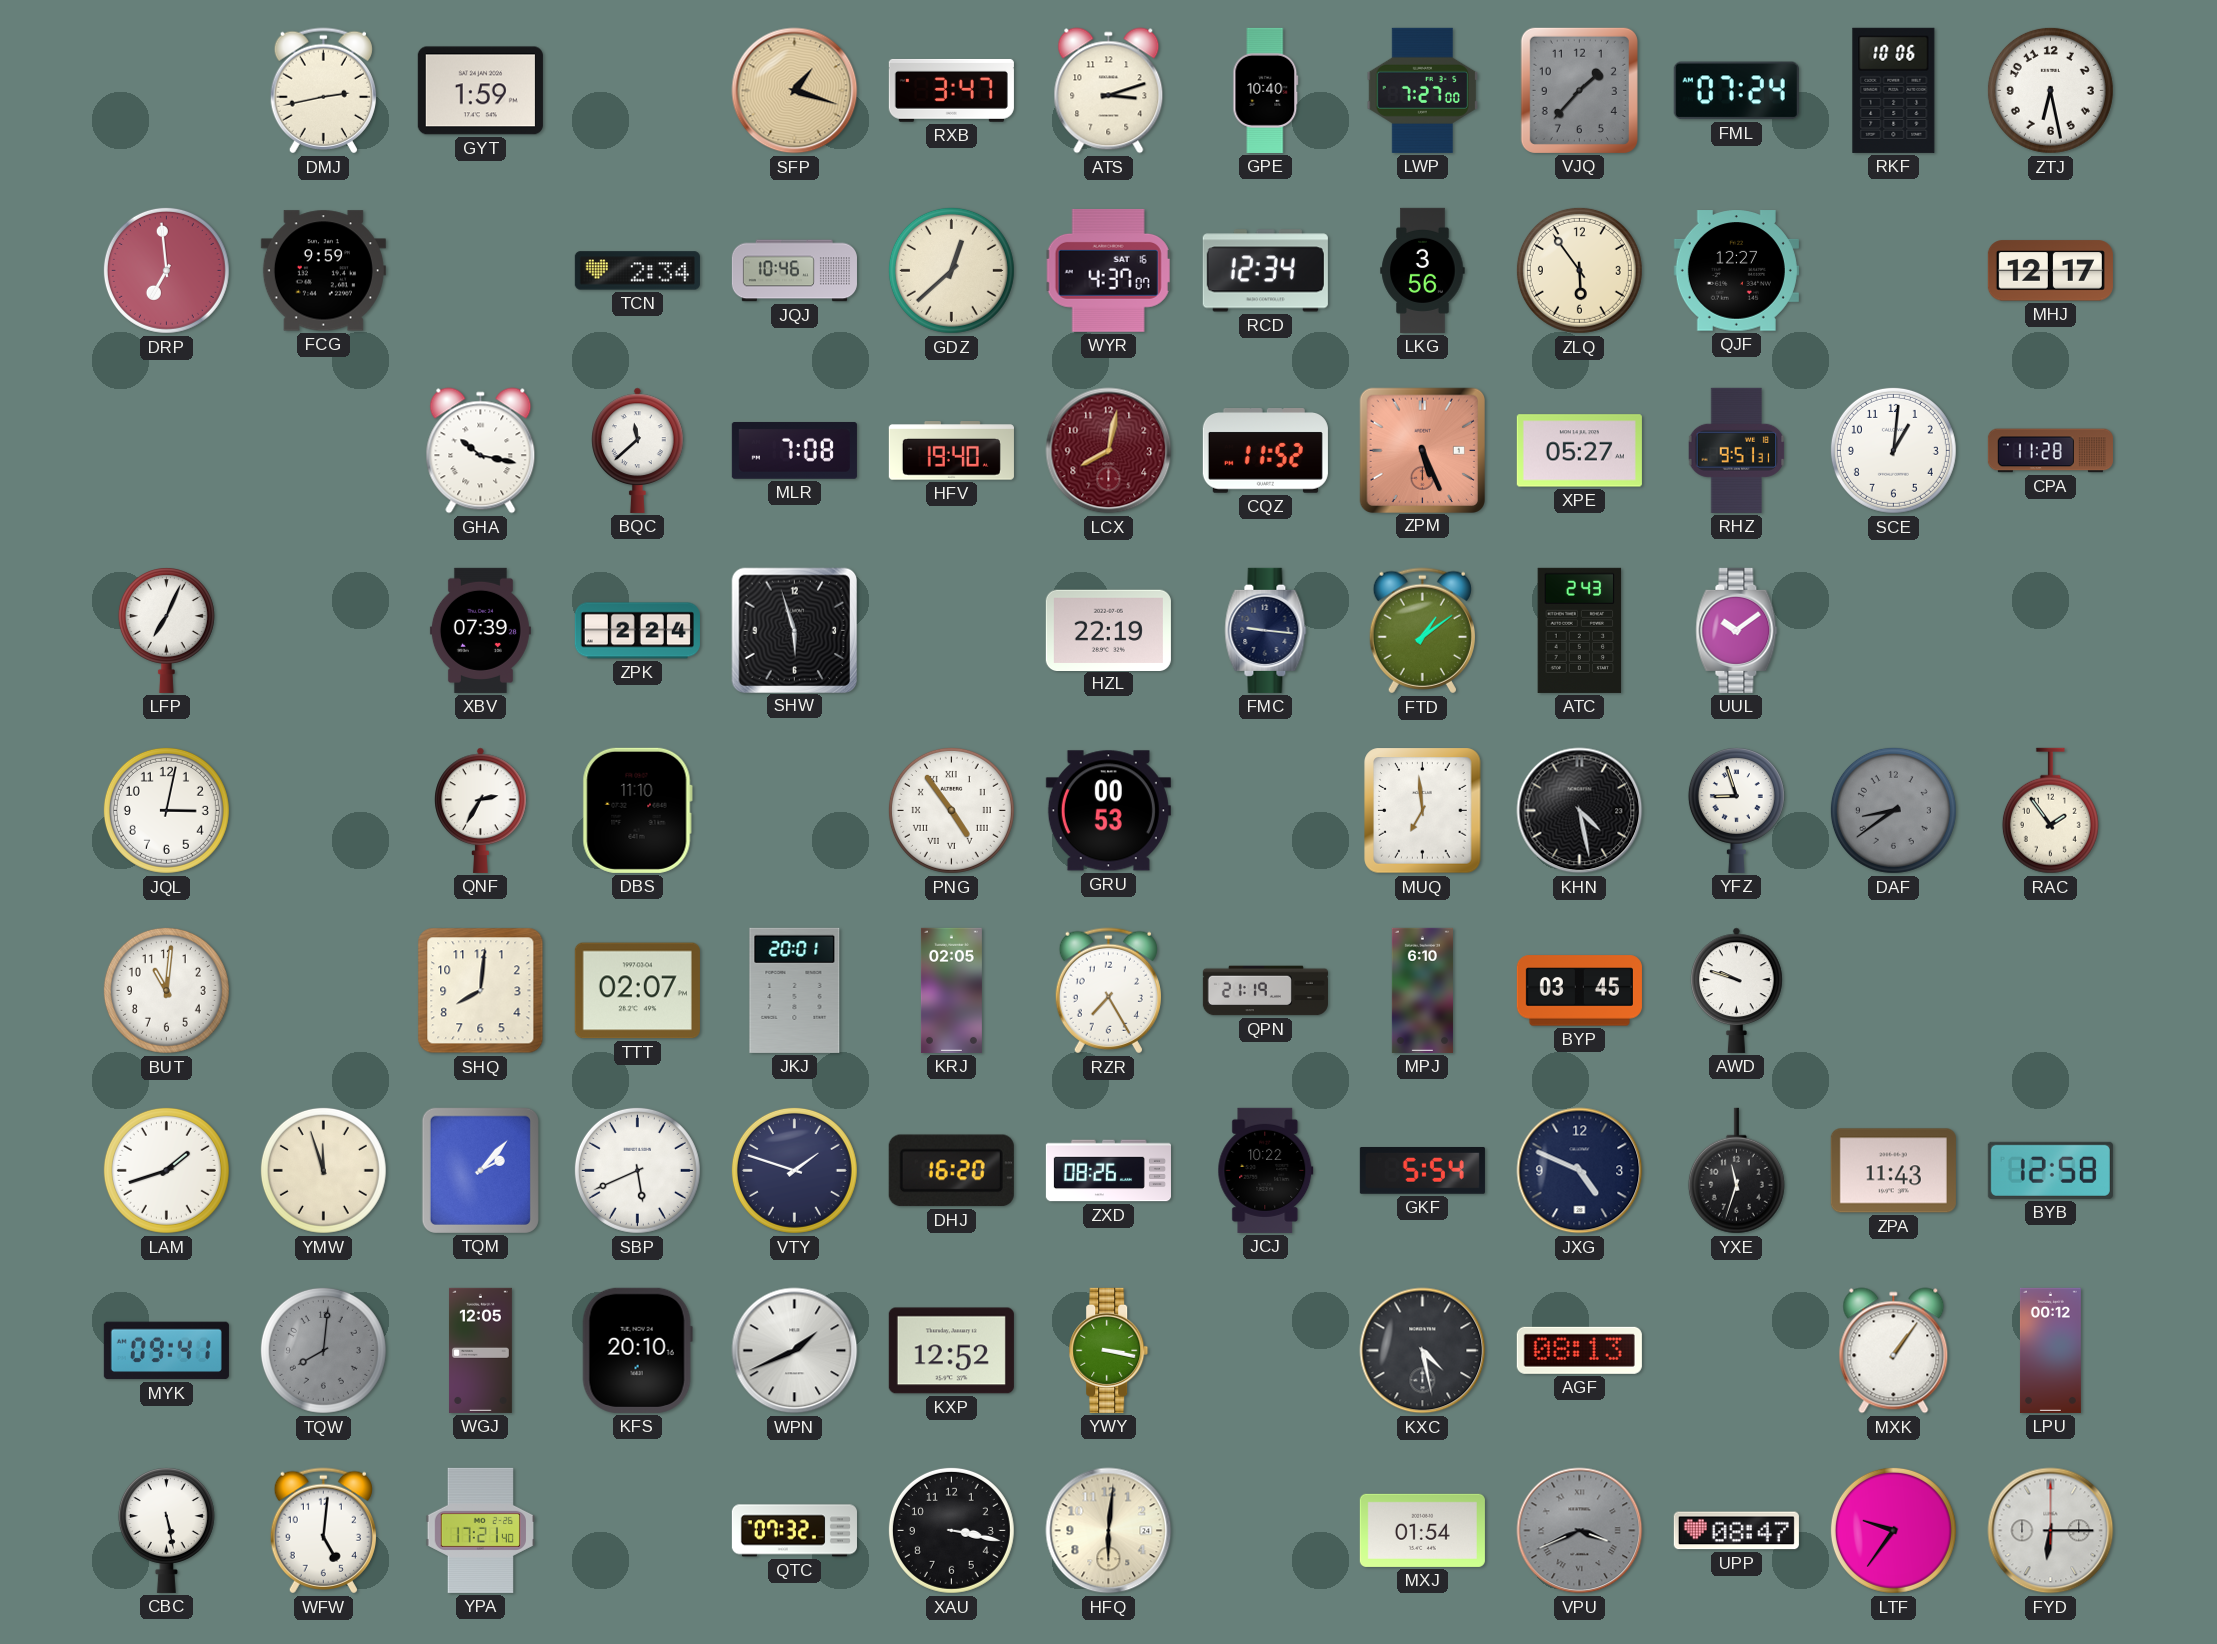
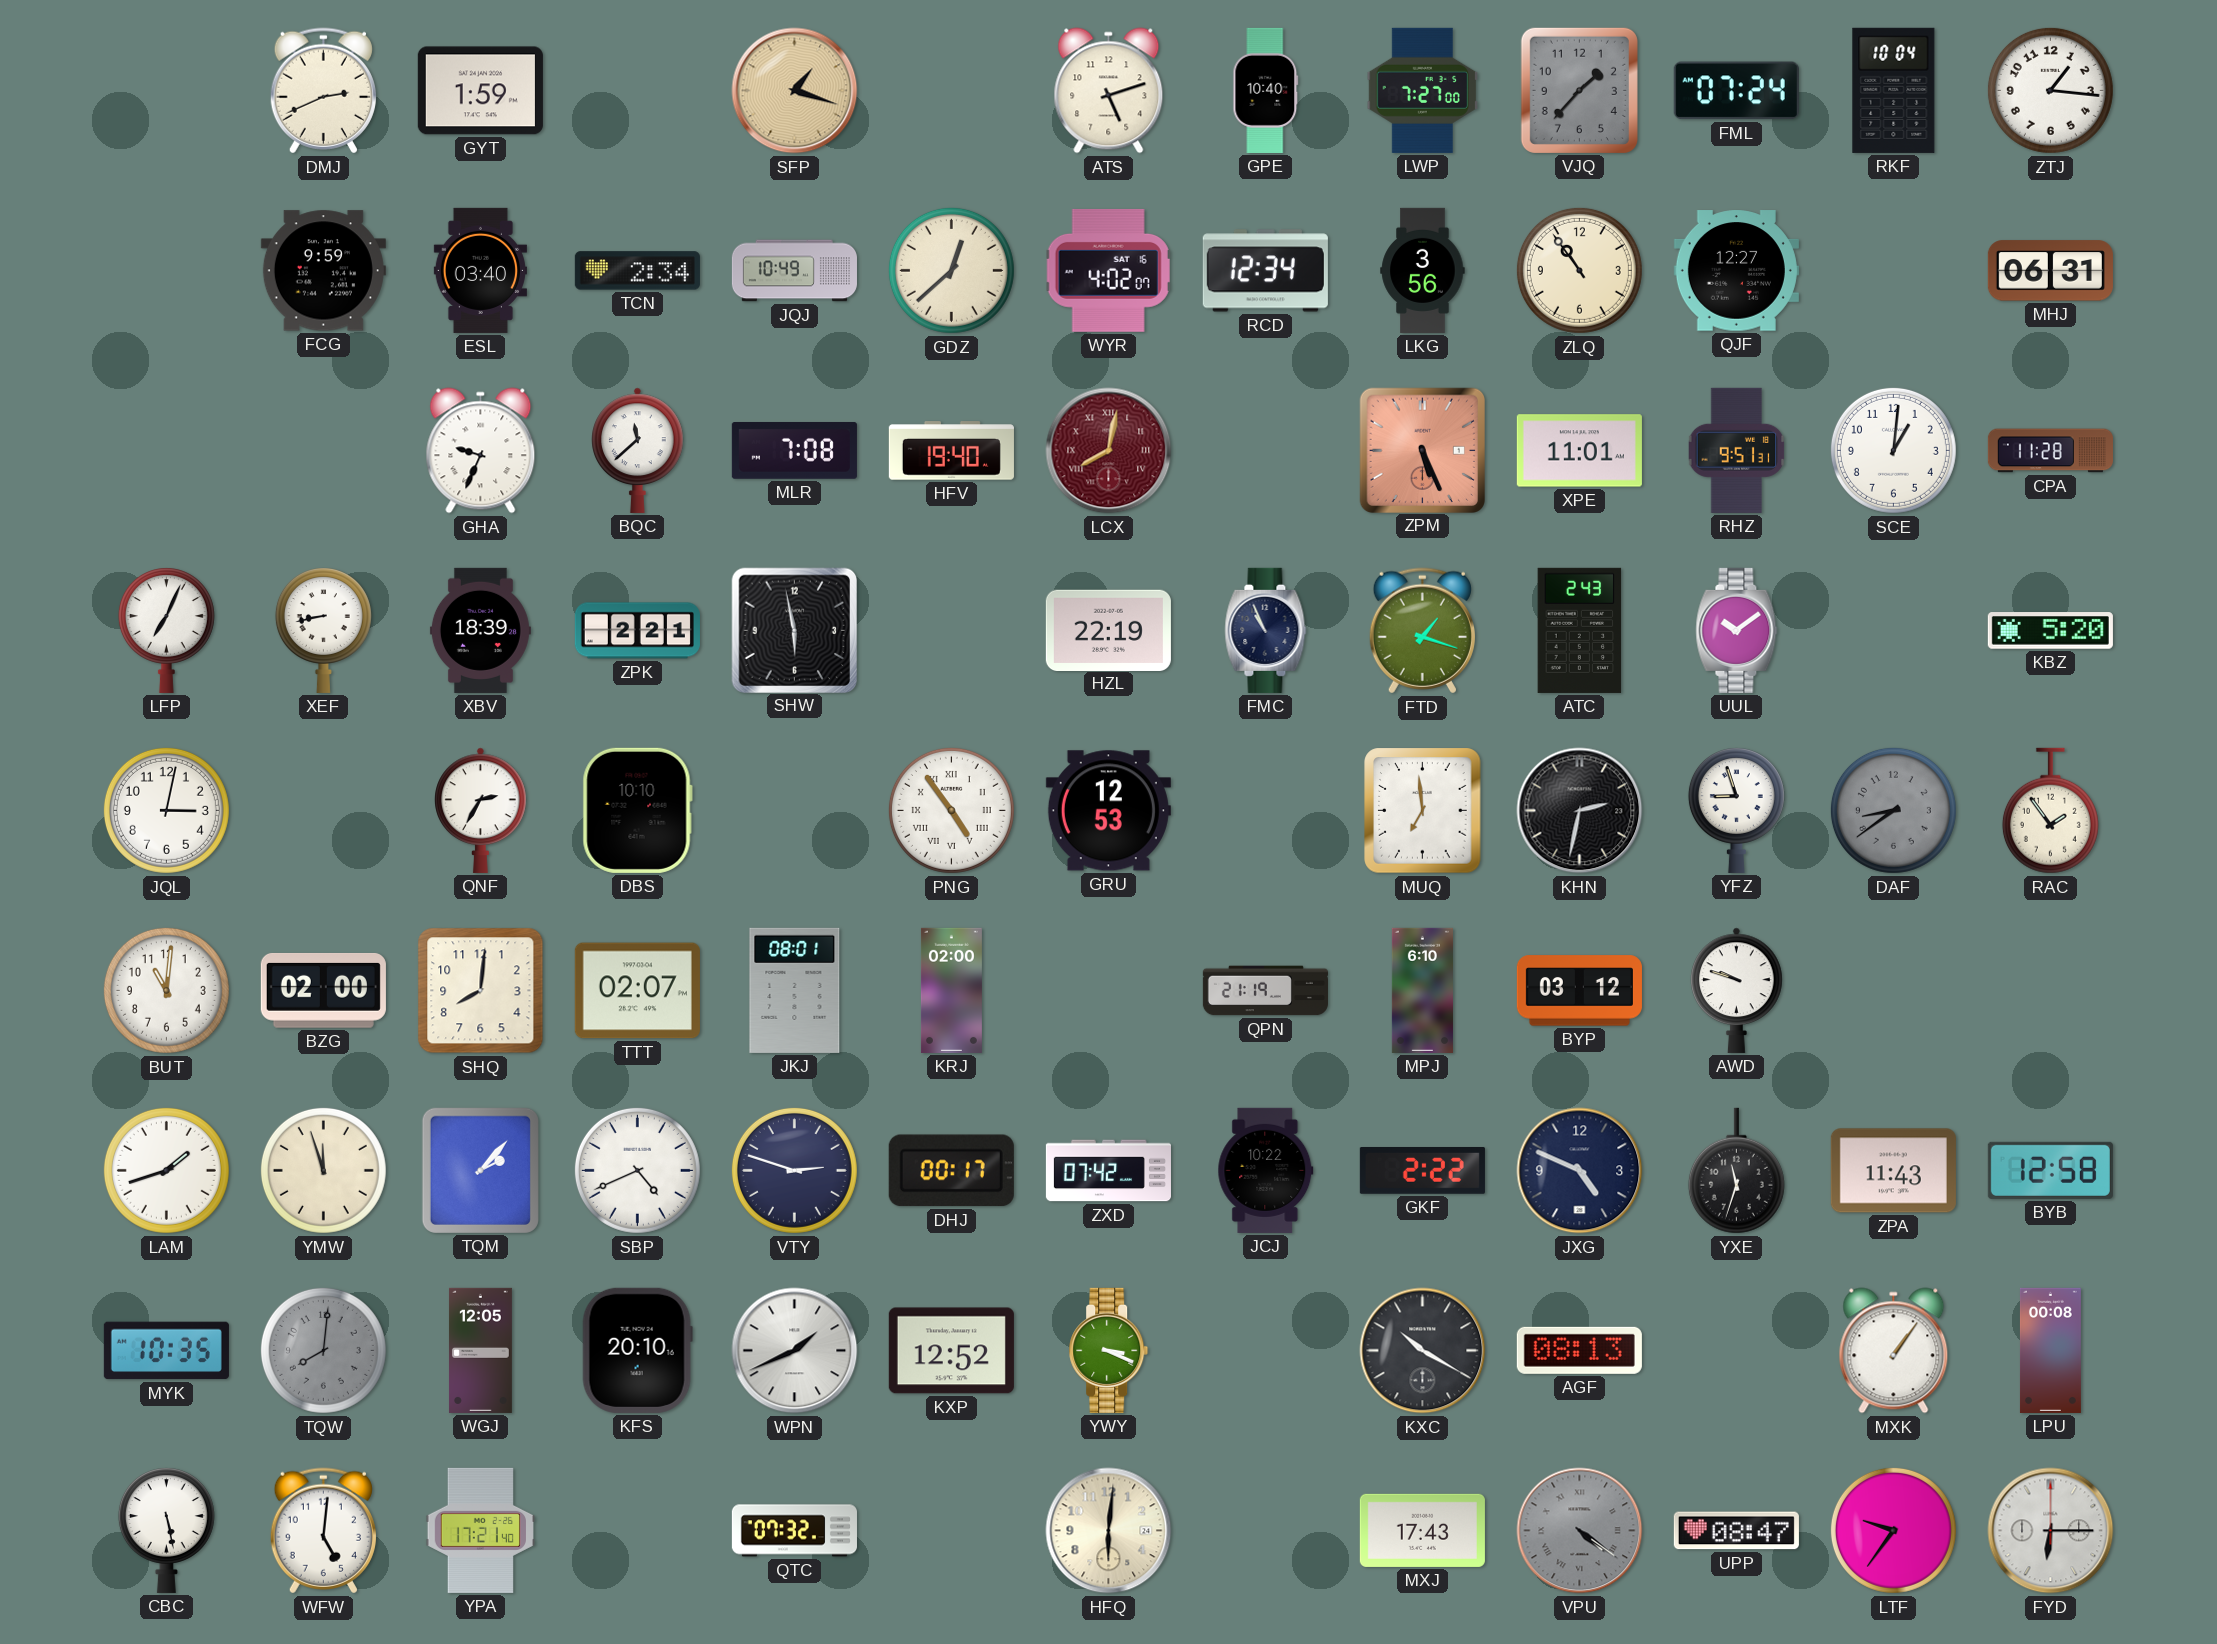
DMJ: 2:43 -> 2:41 (323, 91)
RXB: 3:47 -> none (951, 90)
ATS: 3:12 -> 5:12 (1109, 91)
RKF: 10:06 -> 10:04 (1894, 90)
ZTJ: 6:28 -> 1:16 (2050, 90)
DRP: 6:59 -> none (166, 270)
ESL: none -> 03:40 (480, 270)
JQJ: 10:46 -> 10:49 (794, 271)
WYR: 4:37 -> 4:02 (1109, 270)
ZLQ: 5:54 -> 10:54 (1579, 270)
MHJ: 12:17 -> 06:31 (2050, 271)
GHA: 10:17 -> 9:34 (481, 451)
LCX numerals: Arabic -> Roman (1109, 451)
CQZ: 11:52 -> none (1265, 451)
XPE: 05:27 -> 11:01 (1579, 451)
XEF: none -> 8:43 (323, 630)
XBV: 07:39 -> 18:39 (480, 630)
ZPK: 2:24 -> 2:21 (637, 631)
SHW: 5:57 -> 5:58 (794, 630)
FMC: 9:16 -> 10:56 (1266, 630)
FTD: 1:09 -> 1:18 (1422, 631)
KBZ: none -> 5:20 (2050, 631)
DBS: 11:10 -> 10:10 (637, 810)
GRU: 00:53 -> 12:53 (1108, 811)
KHN: 4:28 -> 2:32 (1580, 811)
BZG: none -> 02:00 (323, 990)
JKJ: 20:01 -> 08:01 (795, 990)
KRJ: 02:05 -> 02:00 (951, 990)
RZR: 7:25 -> none (1108, 991)
BYP: 03:45 -> 03:12 (1579, 991)
SBP: 5:41 -> 4:41 (637, 1170)
VTY: 1:48 -> 2:48 (794, 1170)
DHJ: 16:20 -> 00:17 (951, 1171)
ZXD: 08:26 -> 07:42 (1108, 1171)
GKF: 5:54 -> 2:22 (1422, 1171)
MYK: 09:41 -> 10:35 (166, 1351)
YWY: 3:17 -> 3:19 (1109, 1350)
KXC: 4:28 -> 10:20 (1423, 1351)
LPU: 00:12 -> 00:08 (2050, 1350)
XAU: 3:17 -> none (951, 1530)
MXJ: 01:54 -> 17:43 (1422, 1530)
VPU: 3:41 -> 4:21 (1580, 1531)
